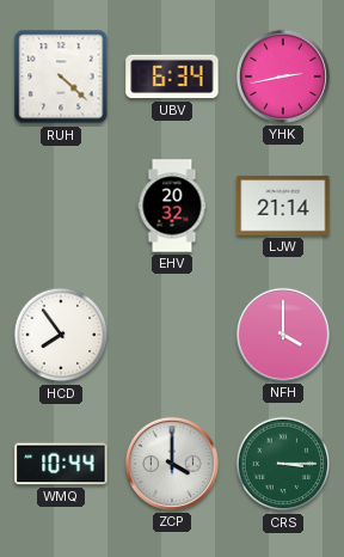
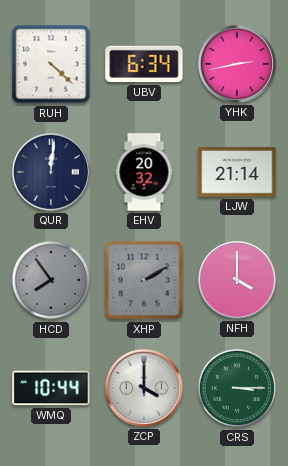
QUR: none -> 12:01 (51, 172)
HCD dial: white -> grey (51, 280)
XHP: none -> 2:10 (144, 280)
